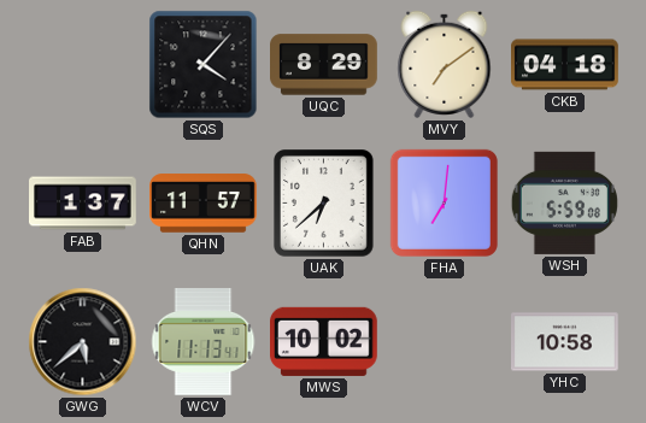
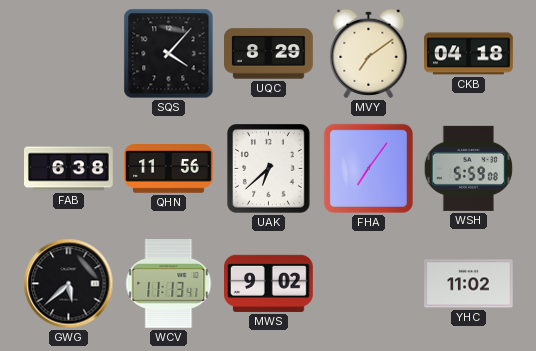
FAB: 1:37 -> 6:38 (69, 169)
QHN: 11:57 -> 11:56 (169, 169)
FHA: 7:01 -> 7:06 (368, 168)
MWS: 10:02 -> 9:02 (269, 283)
YHC: 10:58 -> 11:02 (469, 284)
